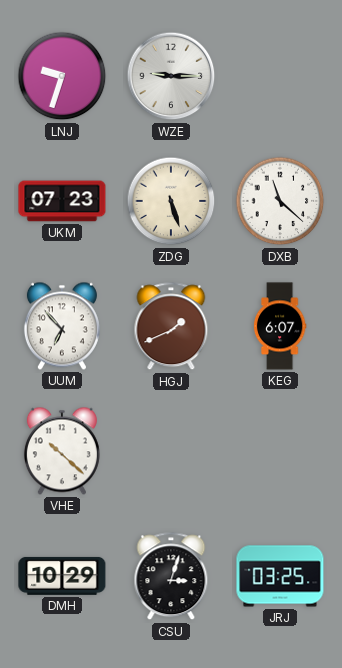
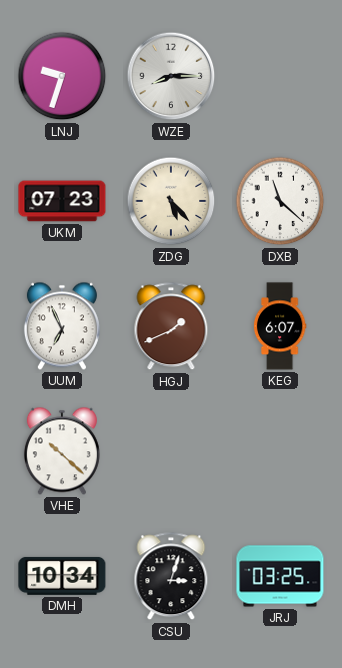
WZE: 9:15 -> 8:15 (171, 76)
ZDG: 5:27 -> 5:23 (171, 201)
UUM: 6:53 -> 6:56 (62, 326)
DMH: 10:29 -> 10:34 (62, 576)
